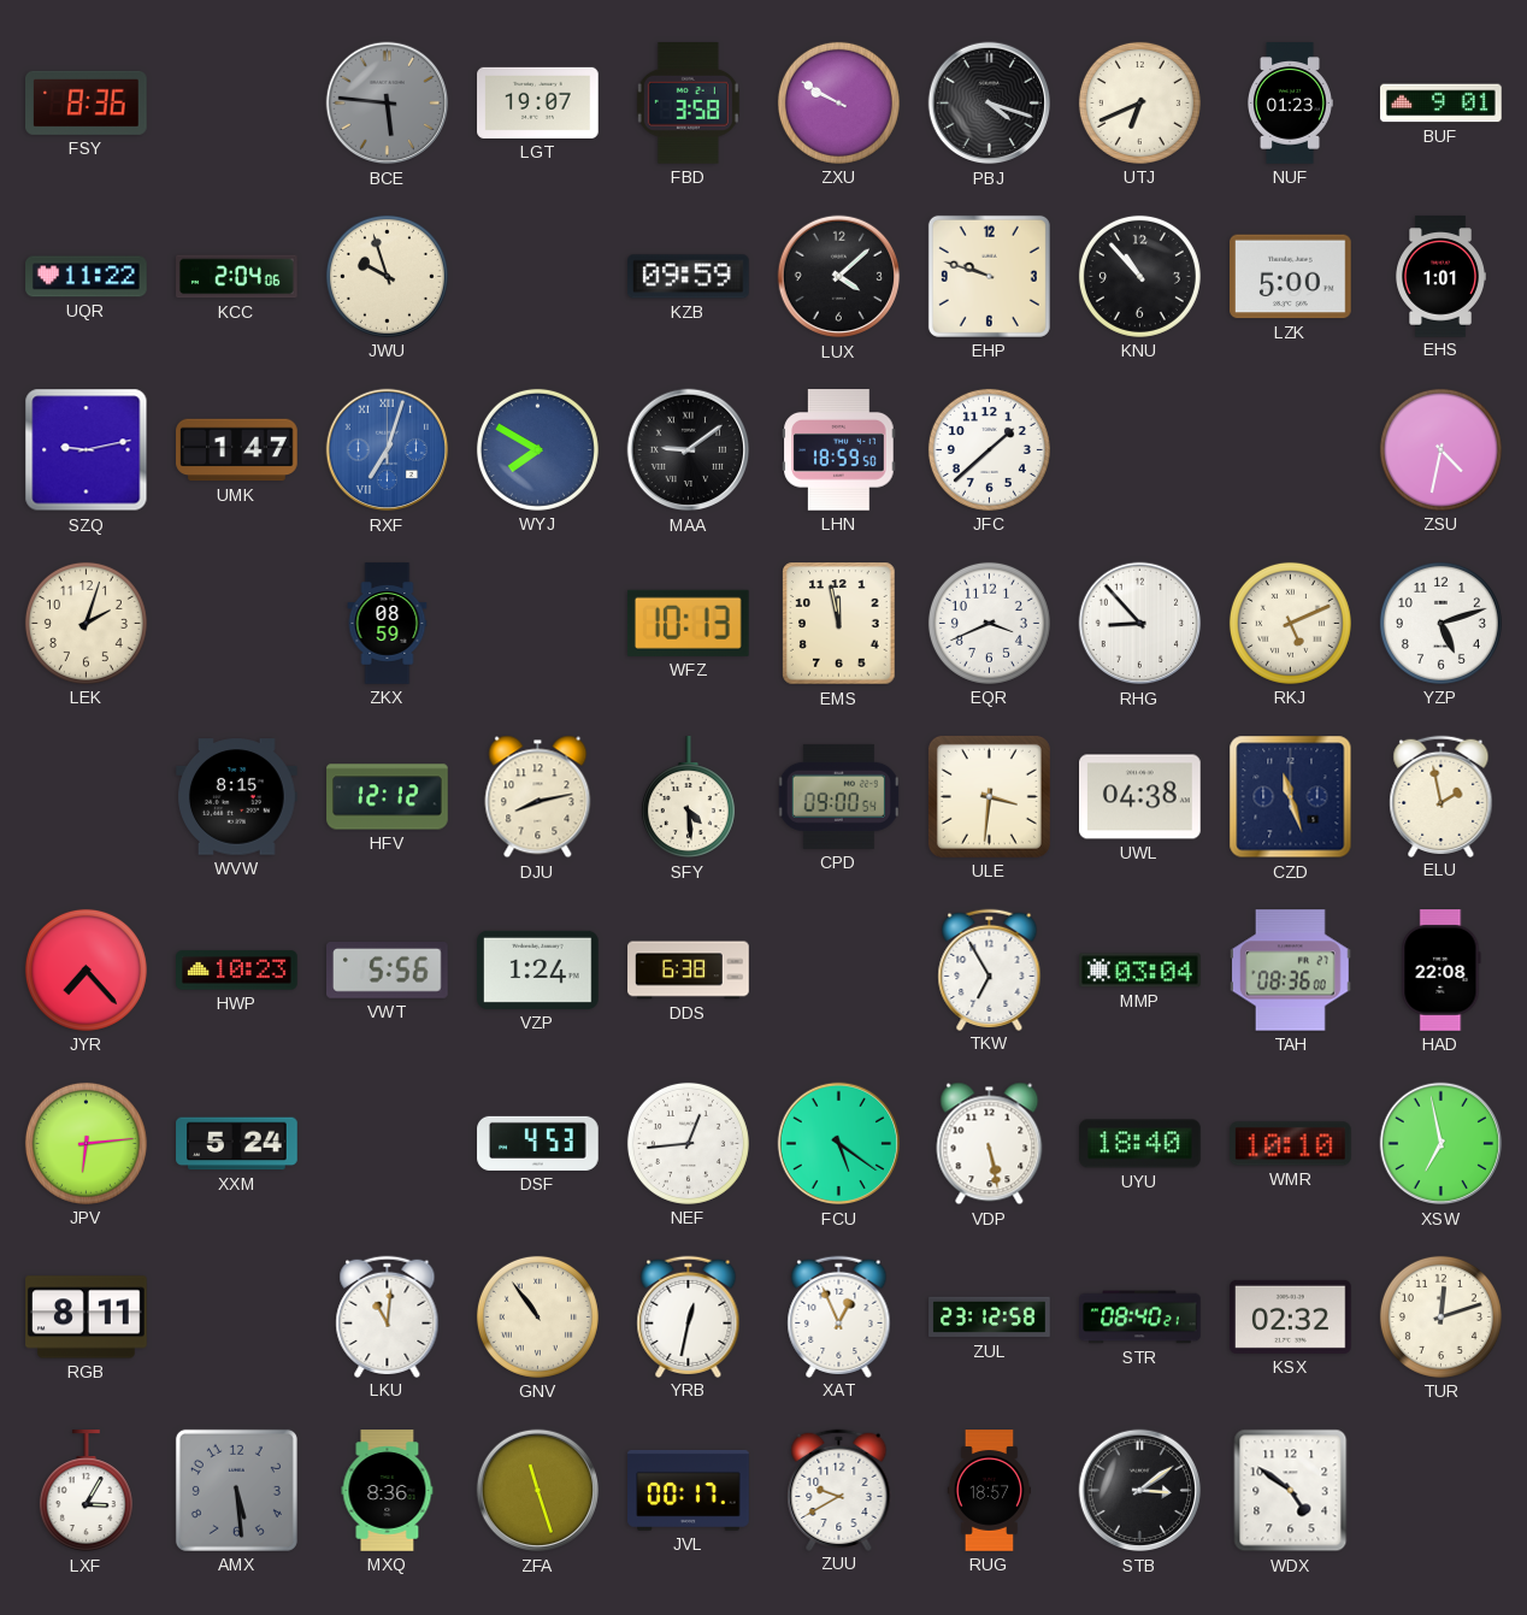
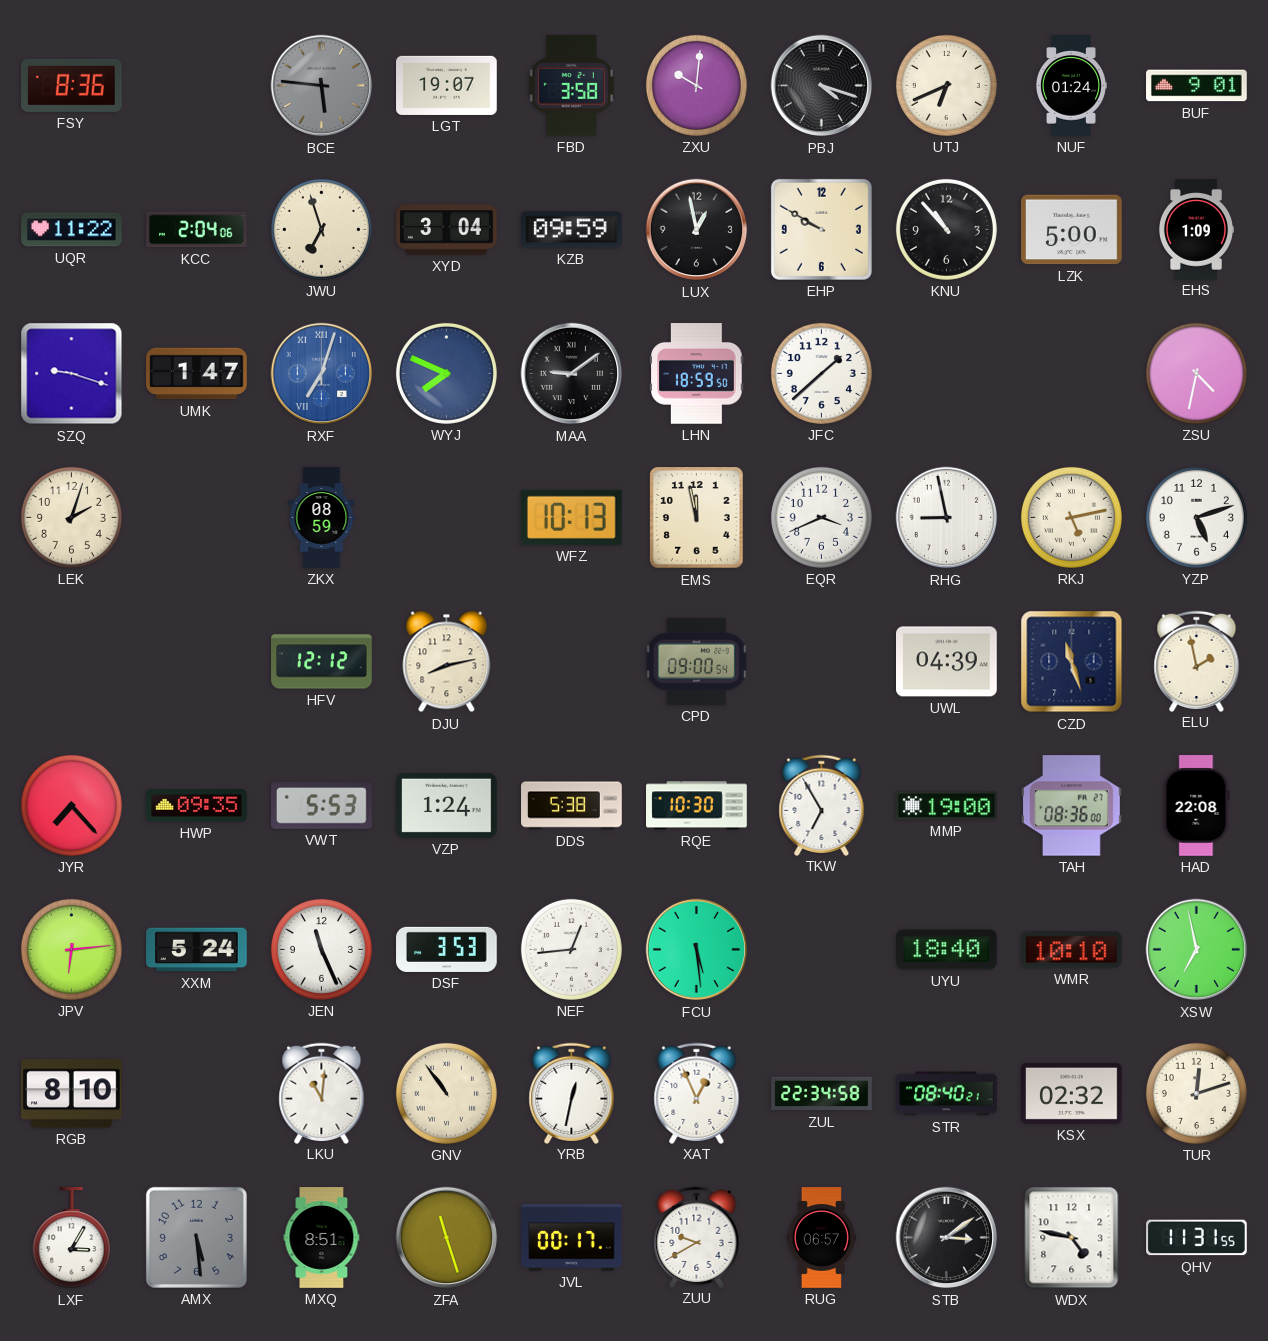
ZXU: 9:50 -> 10:01 (696, 85)
NUF: 01:23 -> 01:24 (1071, 86)
JWU: 9:57 -> 6:57 (321, 229)
XYD: none -> 3:04 (447, 230)
LUX: 4:08 -> 12:58 (697, 230)
EHP: 9:48 -> 9:50 (821, 229)
EHS: 1:01 -> 1:09 (1195, 230)
SZQ: 9:13 -> 9:18 (72, 374)
WYJ: 7:50 -> 7:49 (446, 373)
RHG: 8:53 -> 8:58 (947, 518)
RKJ: 5:11 -> 5:13 (1071, 517)
WVW: 8:15 -> none (237, 797)
SFY: 4:29 -> none (688, 797)
ULE: 3:31 -> none (989, 796)
UWL: 04:38 -> 04:39 (947, 662)
HWP: 10:23 -> 09:35 (197, 806)
VWT: 5:56 -> 5:53 (322, 806)
DDS: 6:38 -> 5:38 (572, 806)
RQE: none -> 10:30 (697, 806)
MMP: 03:04 -> 19:00 (947, 806)
JEN: none -> 11:26 (321, 949)
DSF: 4:53 -> 3:53 (447, 949)
FCU: 5:21 -> 5:29 (697, 950)
VDP: 5:28 -> none (990, 1144)
RGB: 8:11 -> 8:10 (72, 1094)
ZUL: 23:12 -> 22:34 (822, 1094)
MXQ: 8:36 -> 8:51 (322, 1238)
RUG: 18:57 -> 06:57 (821, 1238)
WDX: 4:51 -> 4:47 (1072, 1238)
QHV: none -> 11:31 (1197, 1238)
